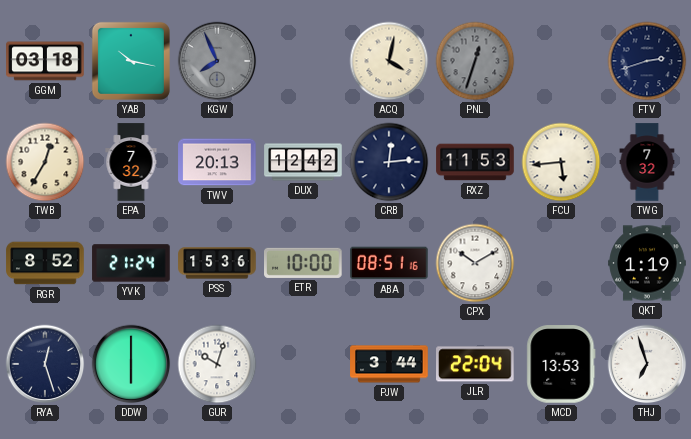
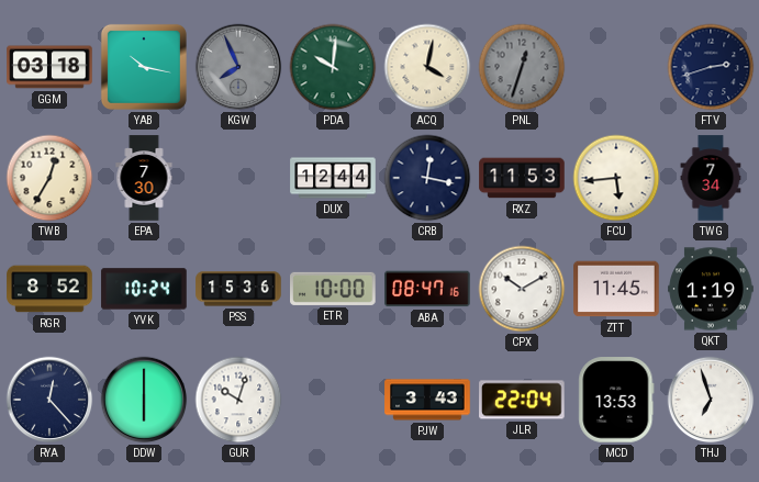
PDA: none -> 10:01 (333, 67)
EPA: 7:32 -> 7:30 (144, 178)
TWV: 20:13 -> none (217, 162)
DUX: 12:42 -> 12:44 (333, 178)
CRB: 12:14 -> 12:17 (427, 178)
TWG: 7:32 -> 7:34 (711, 178)
YVK: 21:24 -> 10:24 (144, 289)
ABA: 08:51 -> 08:47 (427, 289)
ZTT: none -> 11:45 (616, 289)
RYA: 12:27 -> 12:23 (49, 400)
PJW: 3:44 -> 3:43 (427, 400)
